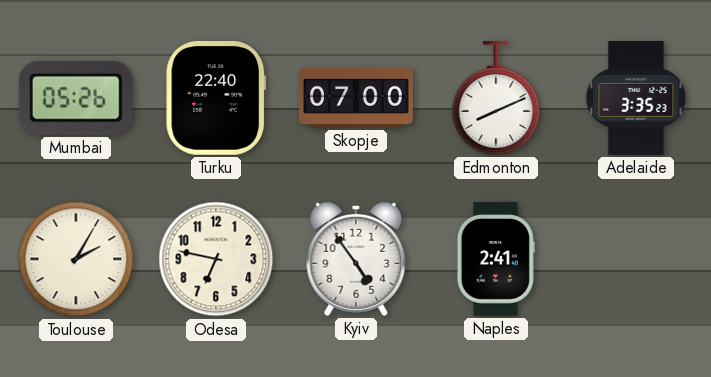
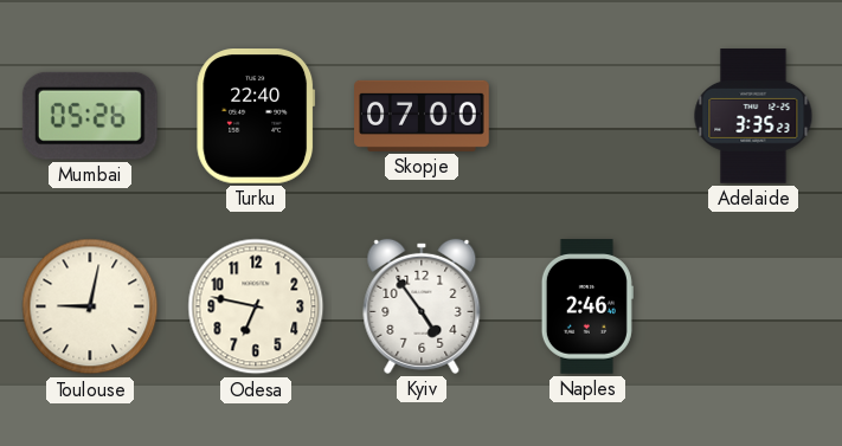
Edmonton: 8:11 -> none (496, 98)
Toulouse: 2:05 -> 9:02 (90, 306)
Naples: 2:41 -> 2:46 (587, 306)
